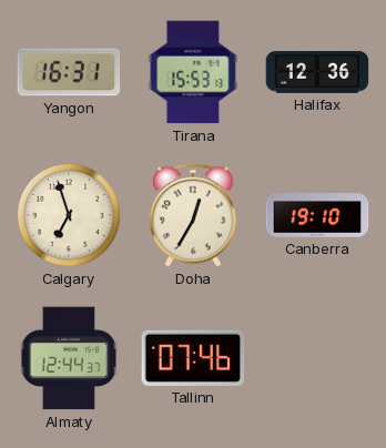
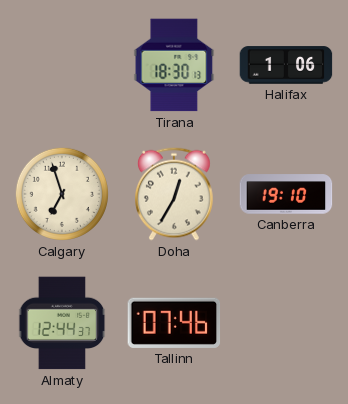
Yangon: 16:31 -> none (69, 72)
Tirana: 15:53 -> 18:30 (174, 65)
Halifax: 12:36 -> 1:06 (286, 65)
